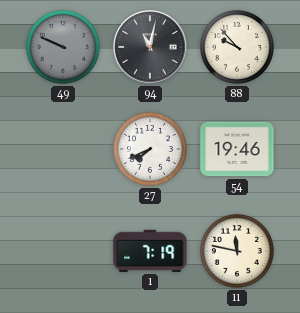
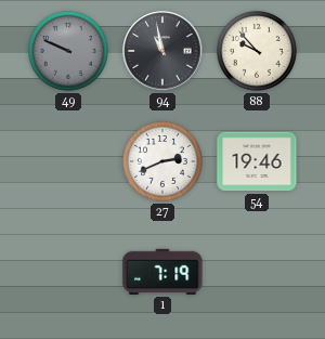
94: 11:02 -> 10:58 (162, 51)
27: 7:41 -> 2:41 (162, 161)
11: 11:47 -> none (237, 251)
